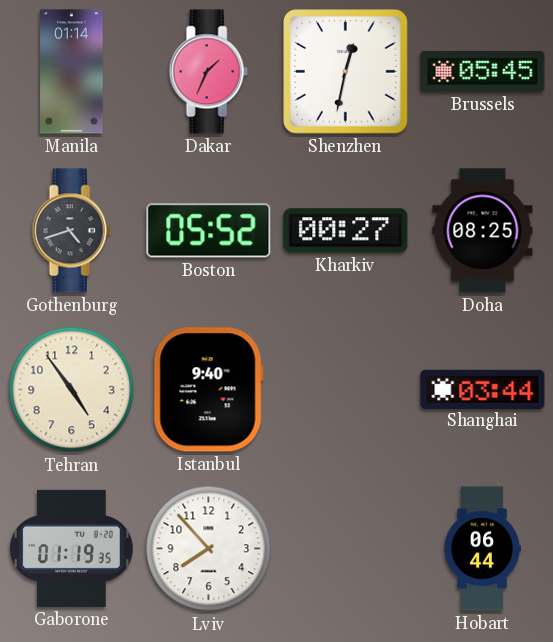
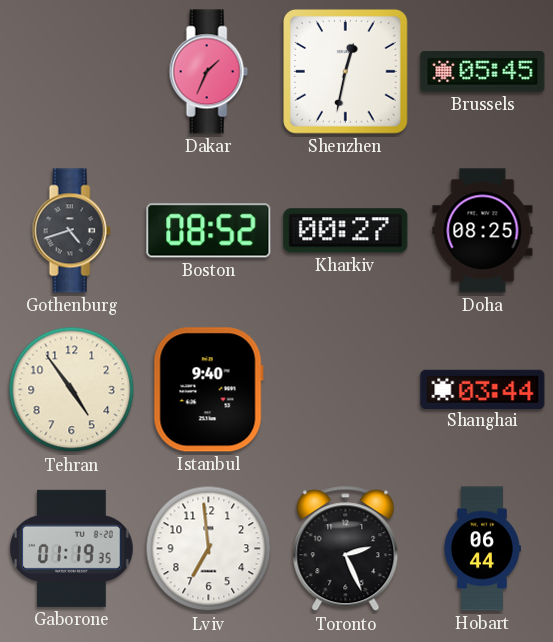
Manila: 01:14 -> none (72, 72)
Boston: 05:52 -> 08:52 (209, 231)
Lviv: 7:53 -> 6:59 (209, 549)
Toronto: none -> 2:26 (346, 549)
